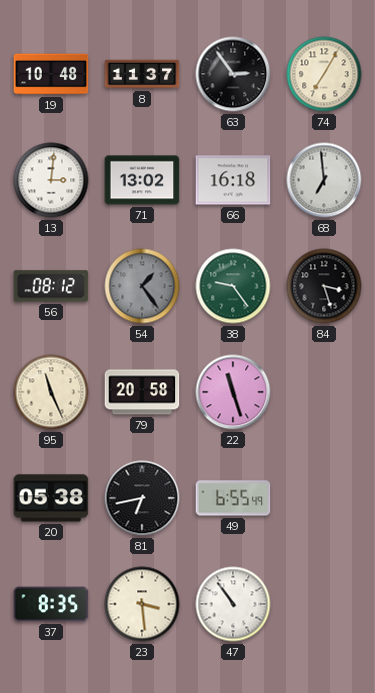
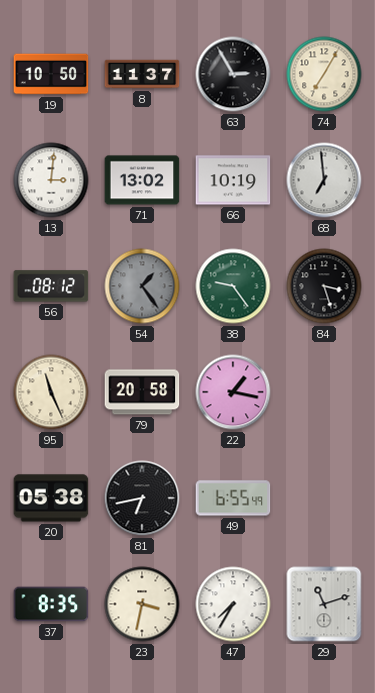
19: 10:48 -> 10:50 (51, 74)
63: 2:54 -> 2:55 (233, 74)
66: 16:18 -> 10:19 (233, 180)
22: 11:27 -> 1:17 (233, 392)
23: 3:29 -> 3:32 (142, 604)
47: 10:54 -> 7:35 (233, 604)
29: none -> 11:12 (324, 604)
